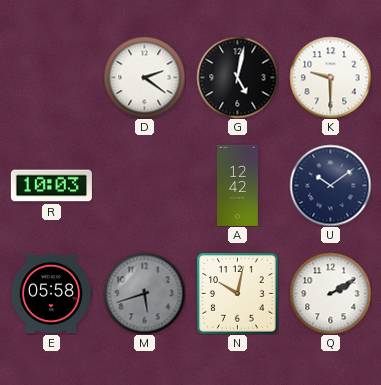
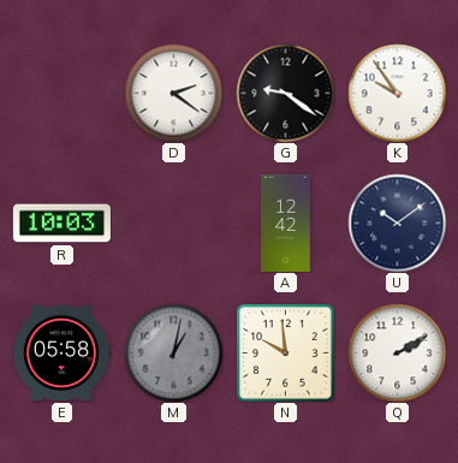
G: 5:02 -> 9:21 (285, 93)
K: 9:30 -> 9:54 (397, 93)
M: 5:42 -> 1:02 (173, 352)
N: 10:02 -> 9:59 (285, 352)
